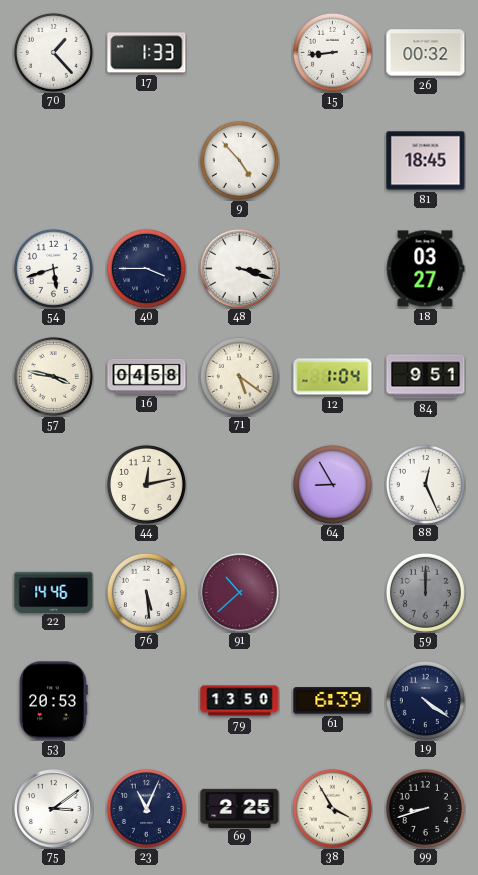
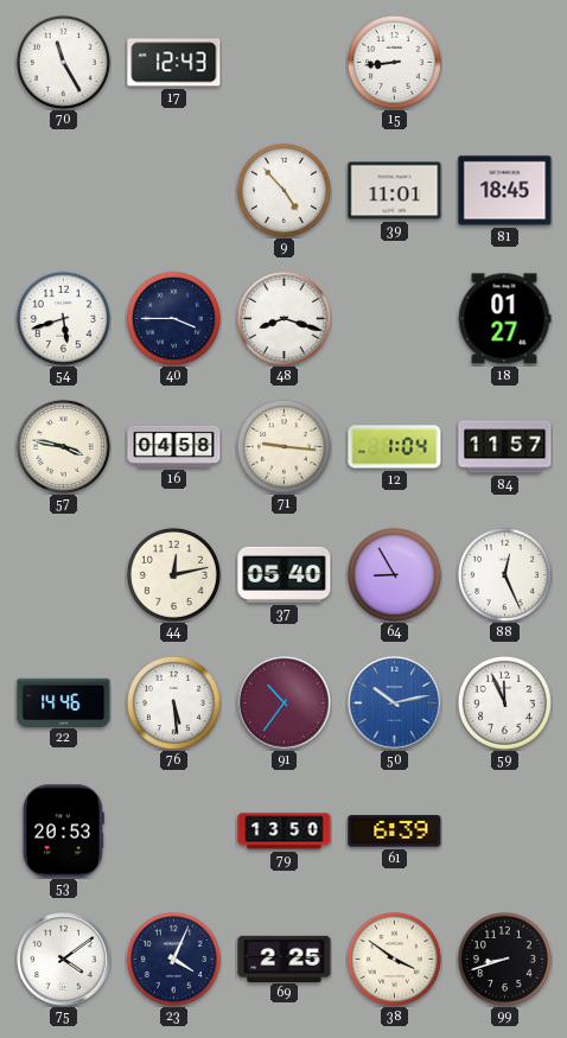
70: 1:23 -> 11:25 (63, 62)
17: 1:33 -> 12:43 (174, 63)
26: 00:32 -> none (426, 53)
39: none -> 11:01 (395, 191)
48: 3:18 -> 8:18 (283, 318)
18: 03:27 -> 01:27 (504, 319)
71: 5:21 -> 9:16 (283, 446)
84: 9:51 -> 11:57 (505, 447)
37: none -> 05:40 (285, 574)
91: 10:38 -> 10:36 (285, 703)
50: none -> 10:13 (395, 703)
59: 12:00 -> 11:56 (504, 702)
59 dial: grey -> white (504, 702)
19: 4:21 -> none (425, 700)
75: 3:09 -> 4:09 (64, 960)
23: 11:04 -> 4:04 (173, 959)
38: 3:55 -> 3:51 (394, 959)
